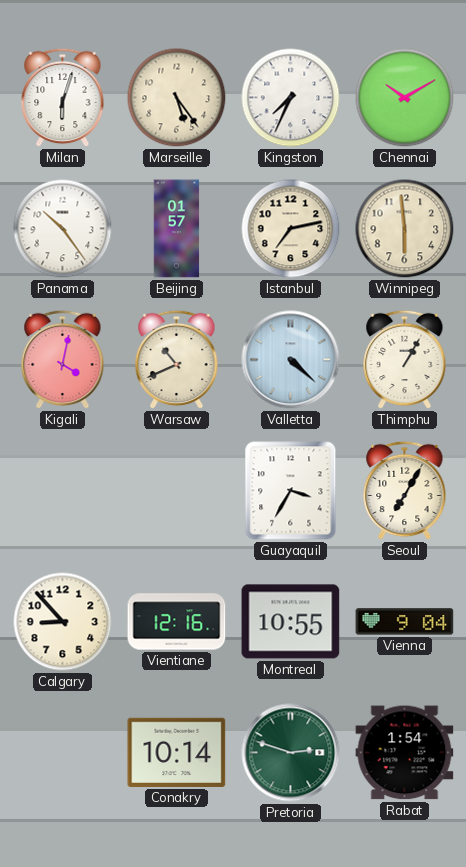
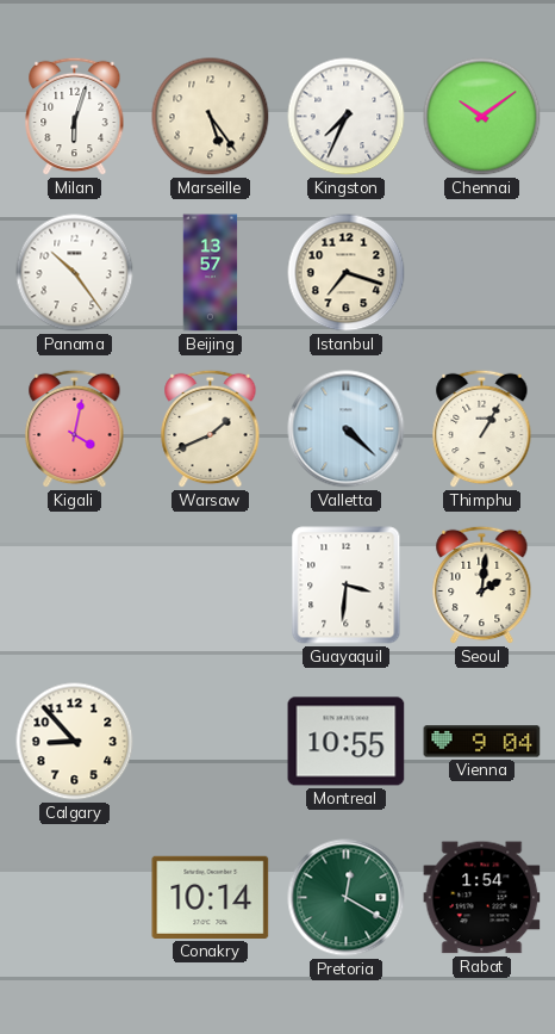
Chennai: 10:10 -> 10:09 (482, 117)
Beijing: 01:57 -> 13:57 (211, 273)
Istanbul: 7:13 -> 7:18 (347, 273)
Winnipeg: 5:59 -> none (405, 229)
Warsaw: 10:41 -> 1:41 (211, 429)
Guayaquil: 3:35 -> 3:31 (347, 586)
Seoul: 7:05 -> 2:01 (482, 586)
Vientiane: 12:16 -> none (177, 622)
Pretoria: 2:48 -> 12:20 (347, 898)
